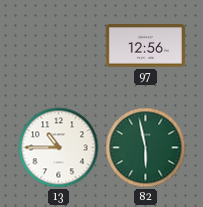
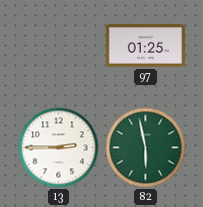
97: 12:56 -> 01:25 (145, 46)
13: 10:45 -> 2:45 (59, 148)
